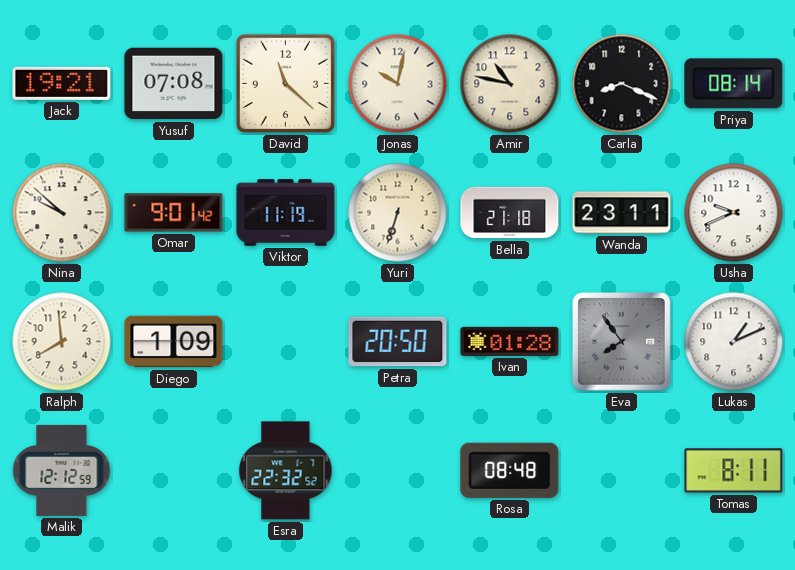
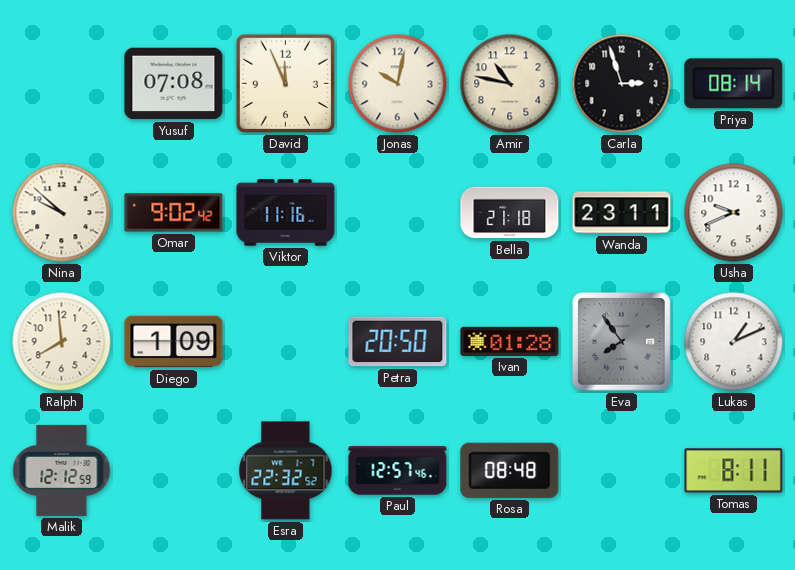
Jack: 19:21 -> none (62, 83)
David: 11:22 -> 11:56 (285, 83)
Carla: 8:19 -> 2:57 (622, 84)
Omar: 9:01 -> 9:02 (174, 213)
Viktor: 11:19 -> 11:16 (286, 213)
Yuri: 6:33 -> none (398, 213)
Paul: none -> 12:57 (398, 471)
